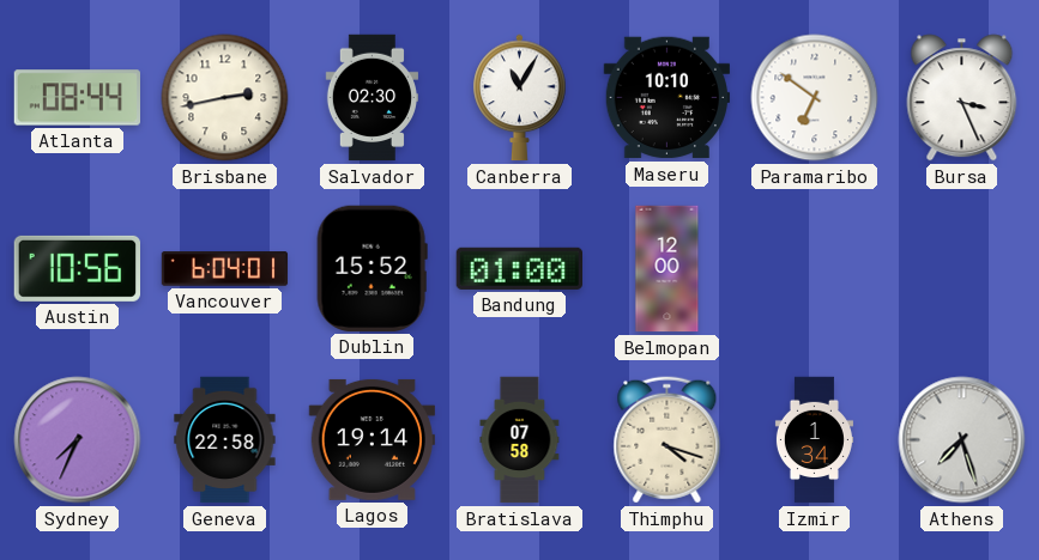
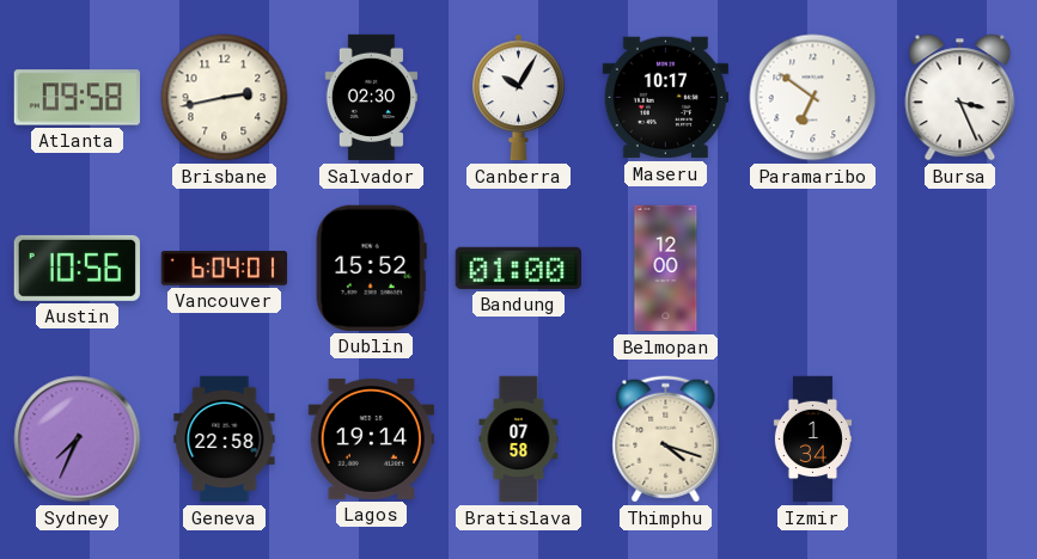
Atlanta: 08:44 -> 09:58 (78, 98)
Canberra: 11:05 -> 10:05 (519, 98)
Maseru: 10:10 -> 10:17 (665, 98)
Athens: 7:27 -> none (962, 440)
